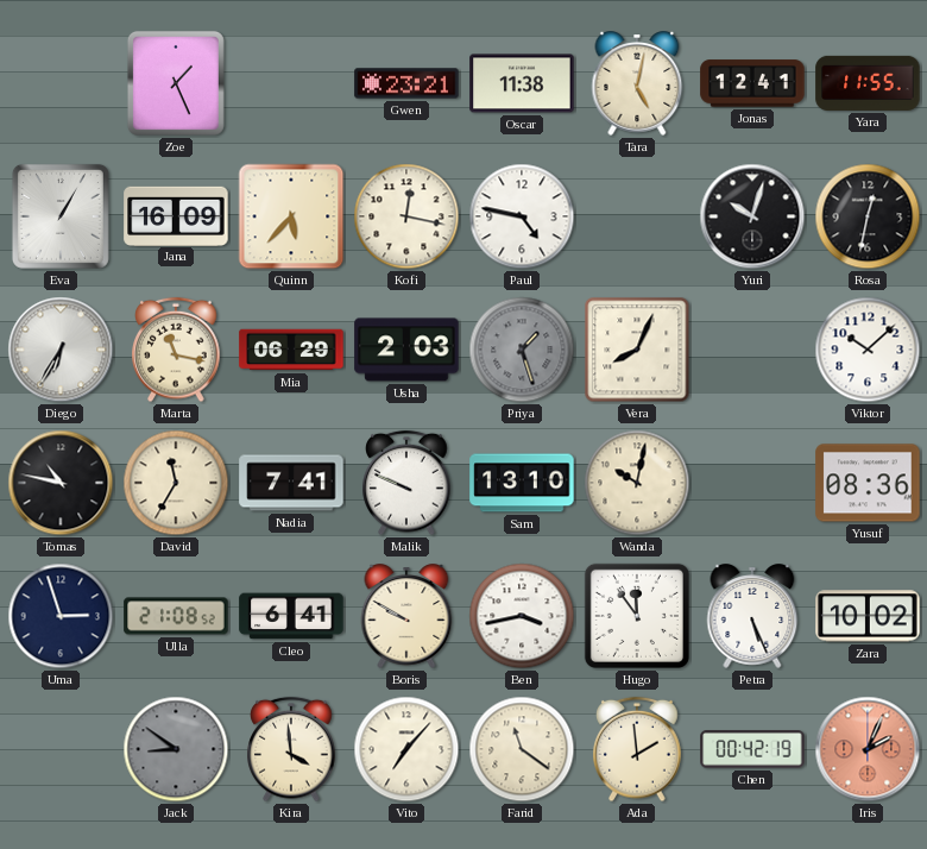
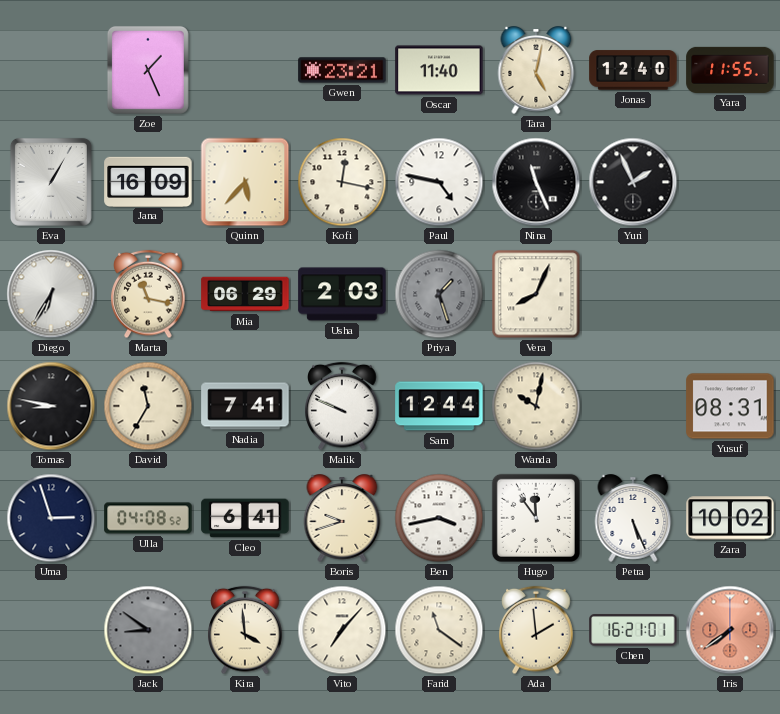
Oscar: 11:38 -> 11:40 (439, 70)
Jonas: 12:41 -> 12:40 (633, 70)
Nina: none -> 11:26 (536, 182)
Yuri: 10:03 -> 1:56 (633, 182)
Rosa: 12:32 -> none (868, 216)
Viktor: 10:08 -> none (868, 350)
Tomas: 10:47 -> 8:47 (51, 406)
Sam: 13:10 -> 12:44 (439, 406)
Yusuf: 08:36 -> 08:31 (730, 406)
Ulla: 21:08 -> 04:08 (148, 518)
Boris: 9:50 -> 9:42 (342, 518)
Chen: 00:42 -> 16:21 (633, 630)
Iris: 2:04 -> 7:39 (730, 630)
